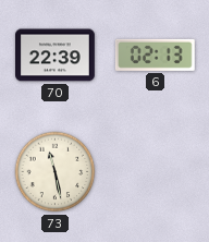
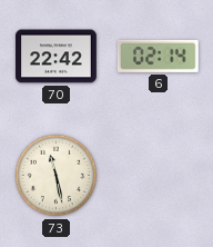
70: 22:39 -> 22:42 (57, 57)
6: 02:13 -> 02:14 (158, 56)
